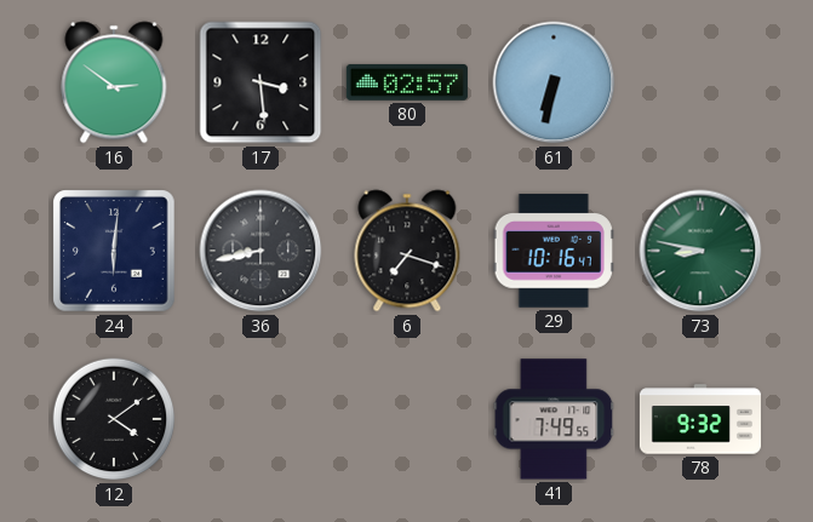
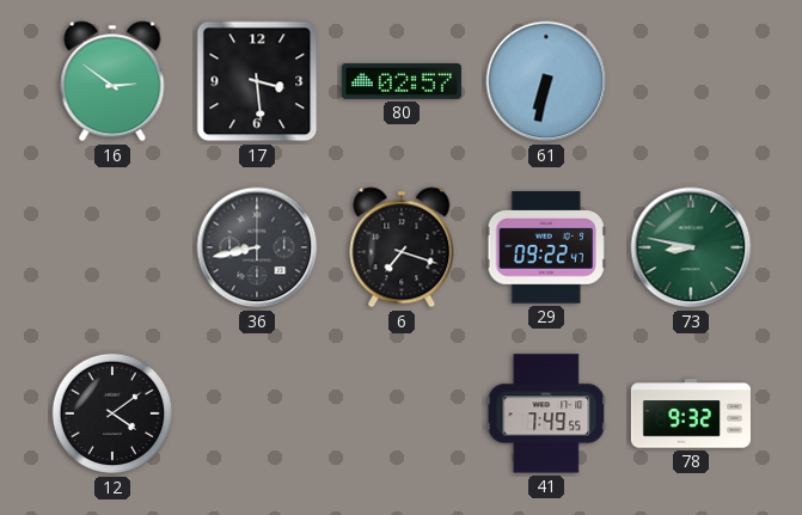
24: 6:01 -> none (114, 251)
29: 10:16 -> 09:22 (546, 247)
